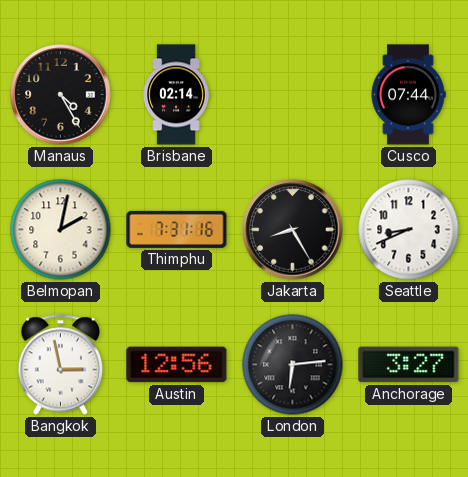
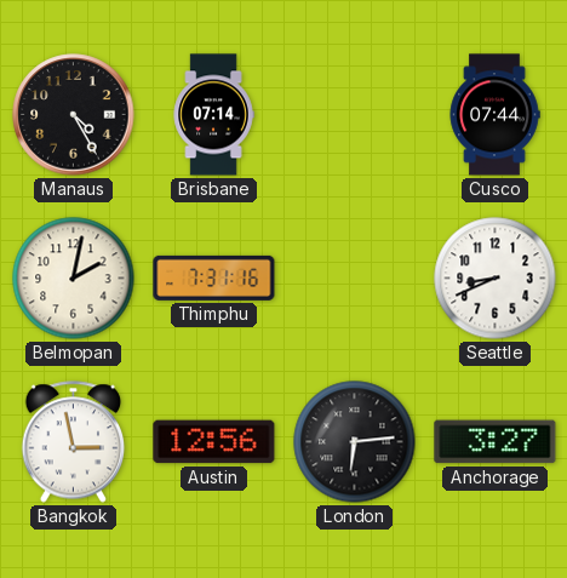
Brisbane: 02:14 -> 07:14 (213, 115)
Jakarta: 8:25 -> none (293, 230)
